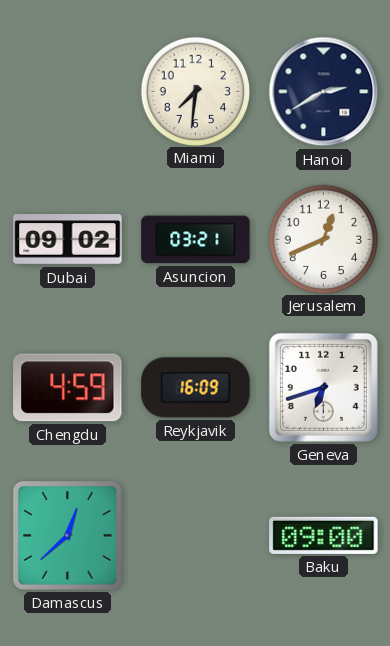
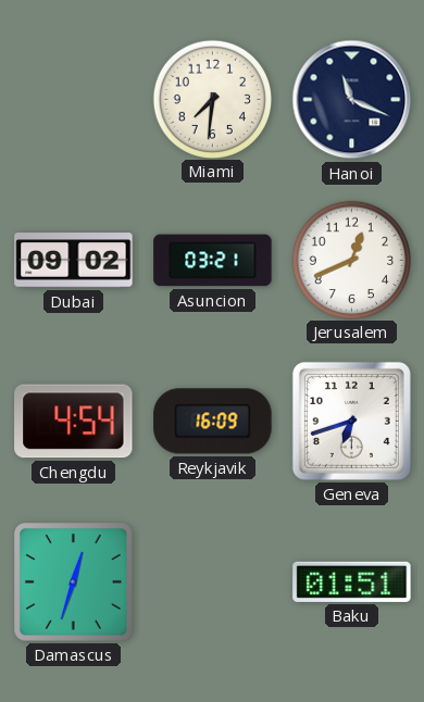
Hanoi: 2:40 -> 11:19 (352, 100)
Chengdu: 4:59 -> 4:54 (74, 422)
Damascus: 12:38 -> 12:33 (74, 582)
Baku: 09:00 -> 01:51 (352, 581)
